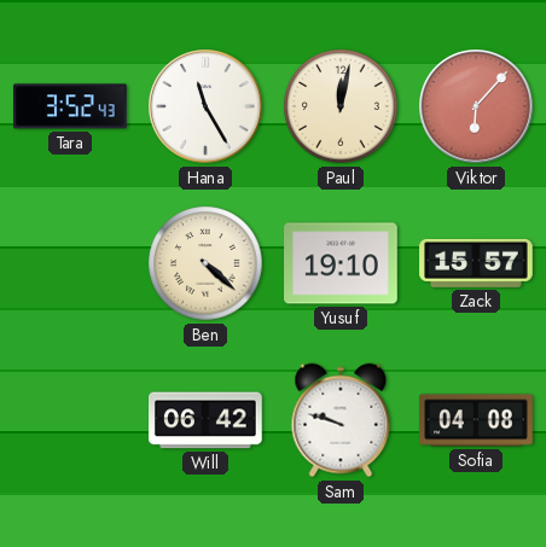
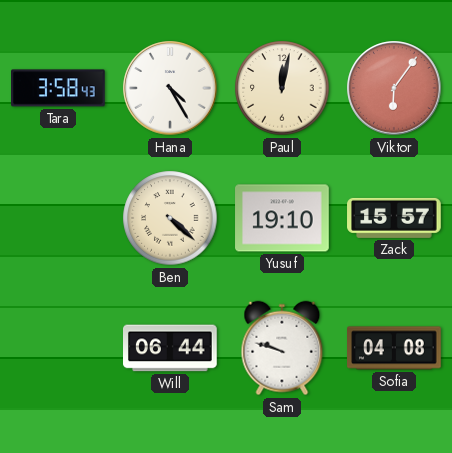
Tara: 3:52 -> 3:58 (59, 88)
Hana: 11:25 -> 4:25 (170, 88)
Viktor: 6:07 -> 6:06 (394, 88)
Will: 06:42 -> 06:44 (171, 348)
